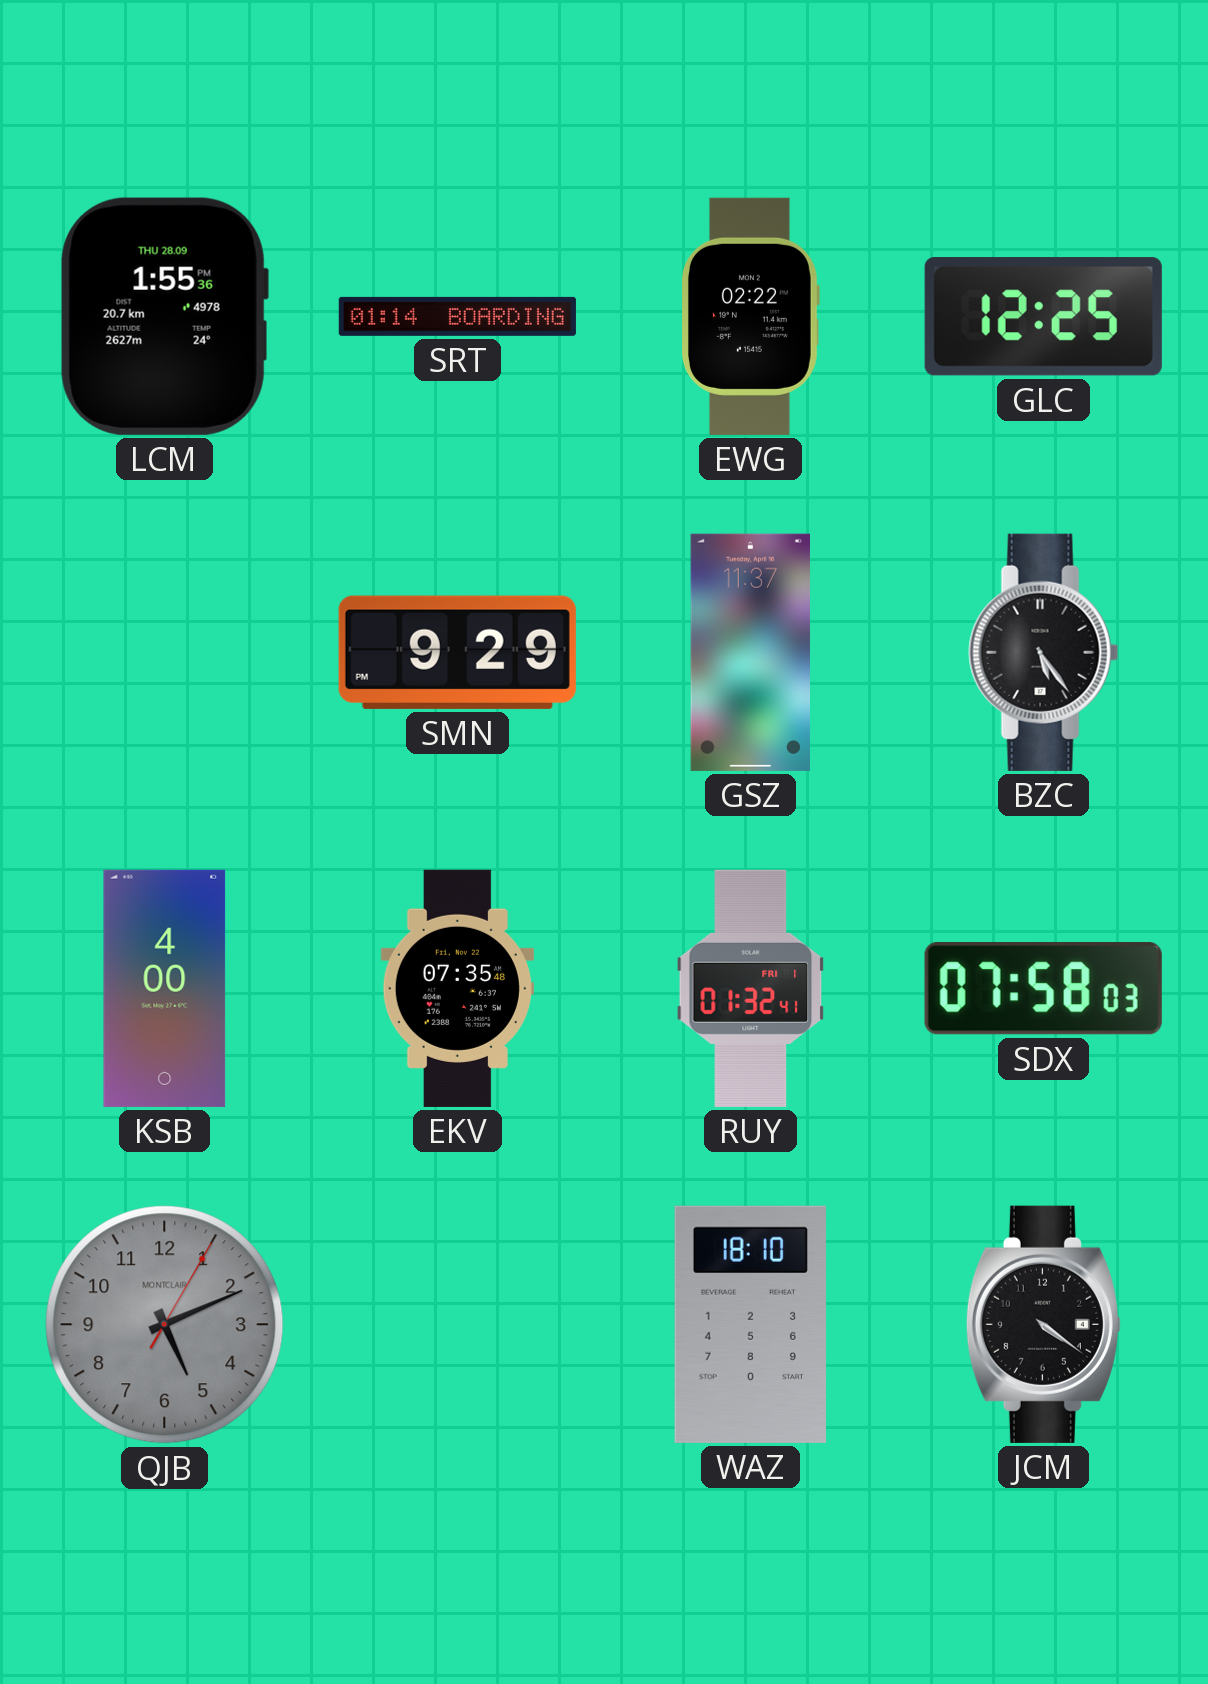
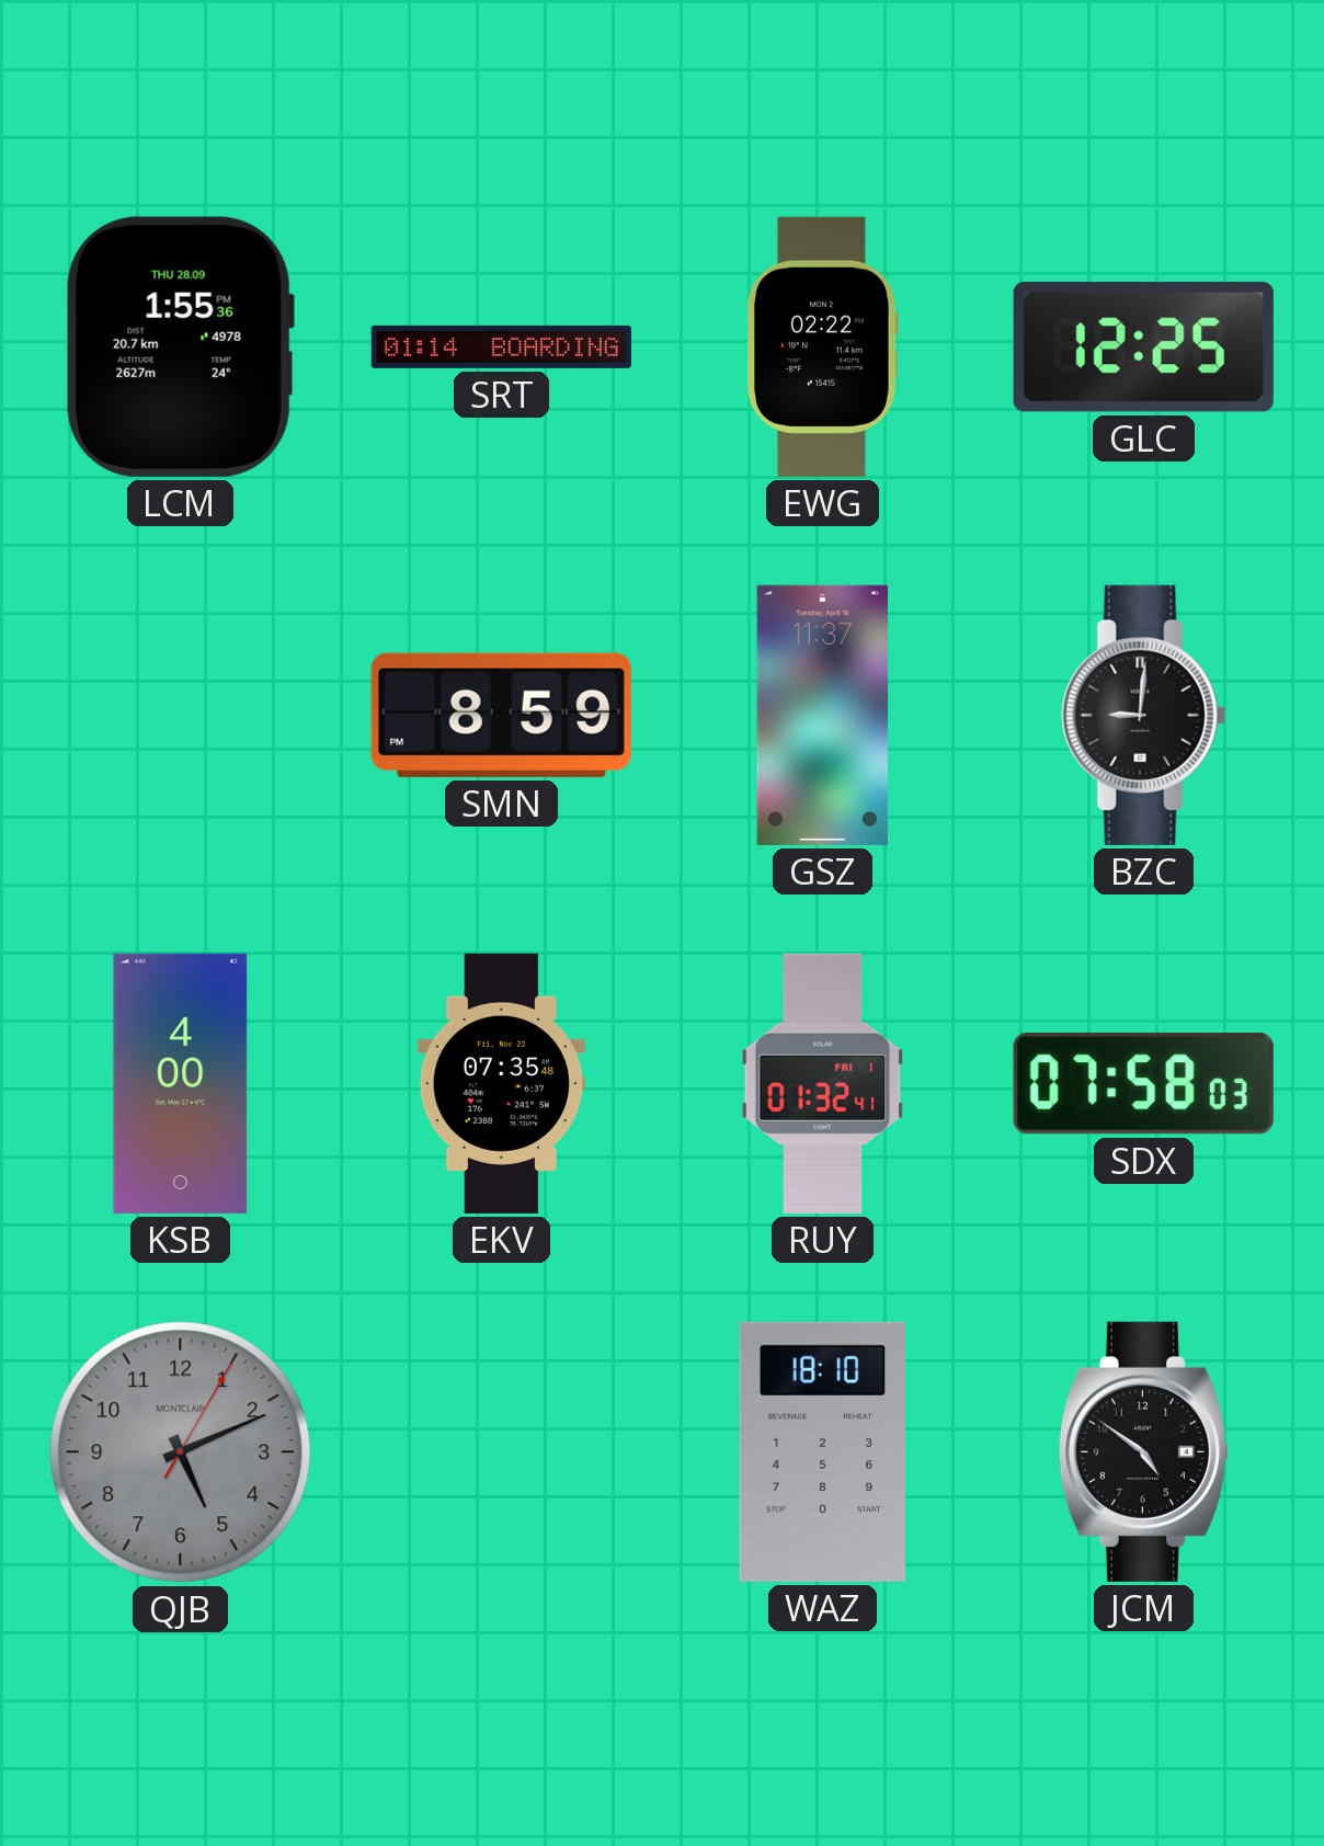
SMN: 9:29 -> 8:59 (501, 715)
BZC: 5:24 -> 9:01 (1144, 715)
JCM: 4:21 -> 4:51 (1143, 1451)
